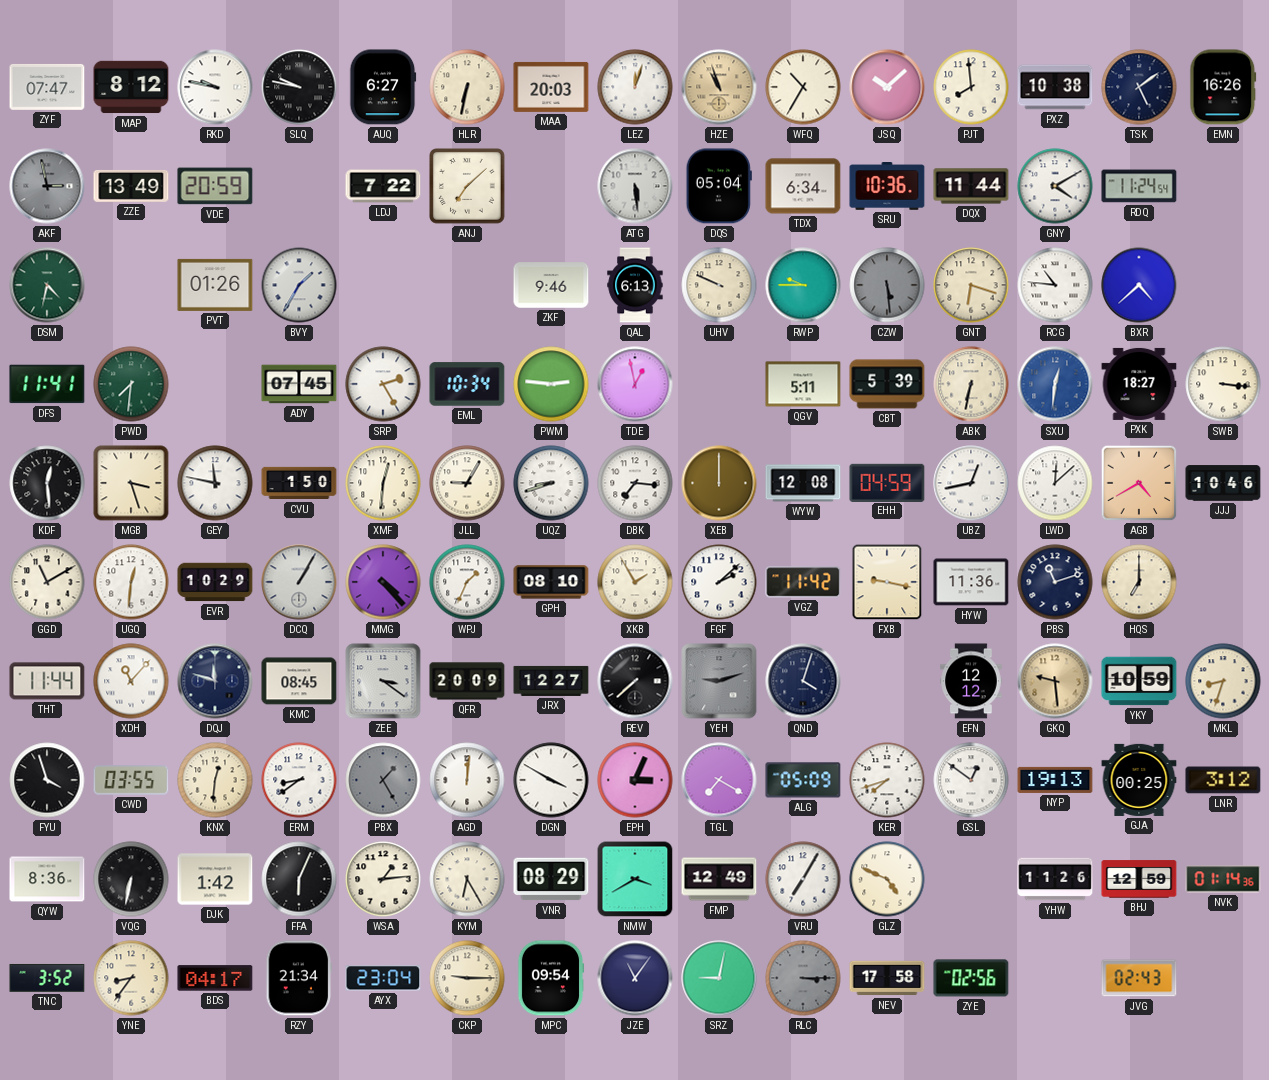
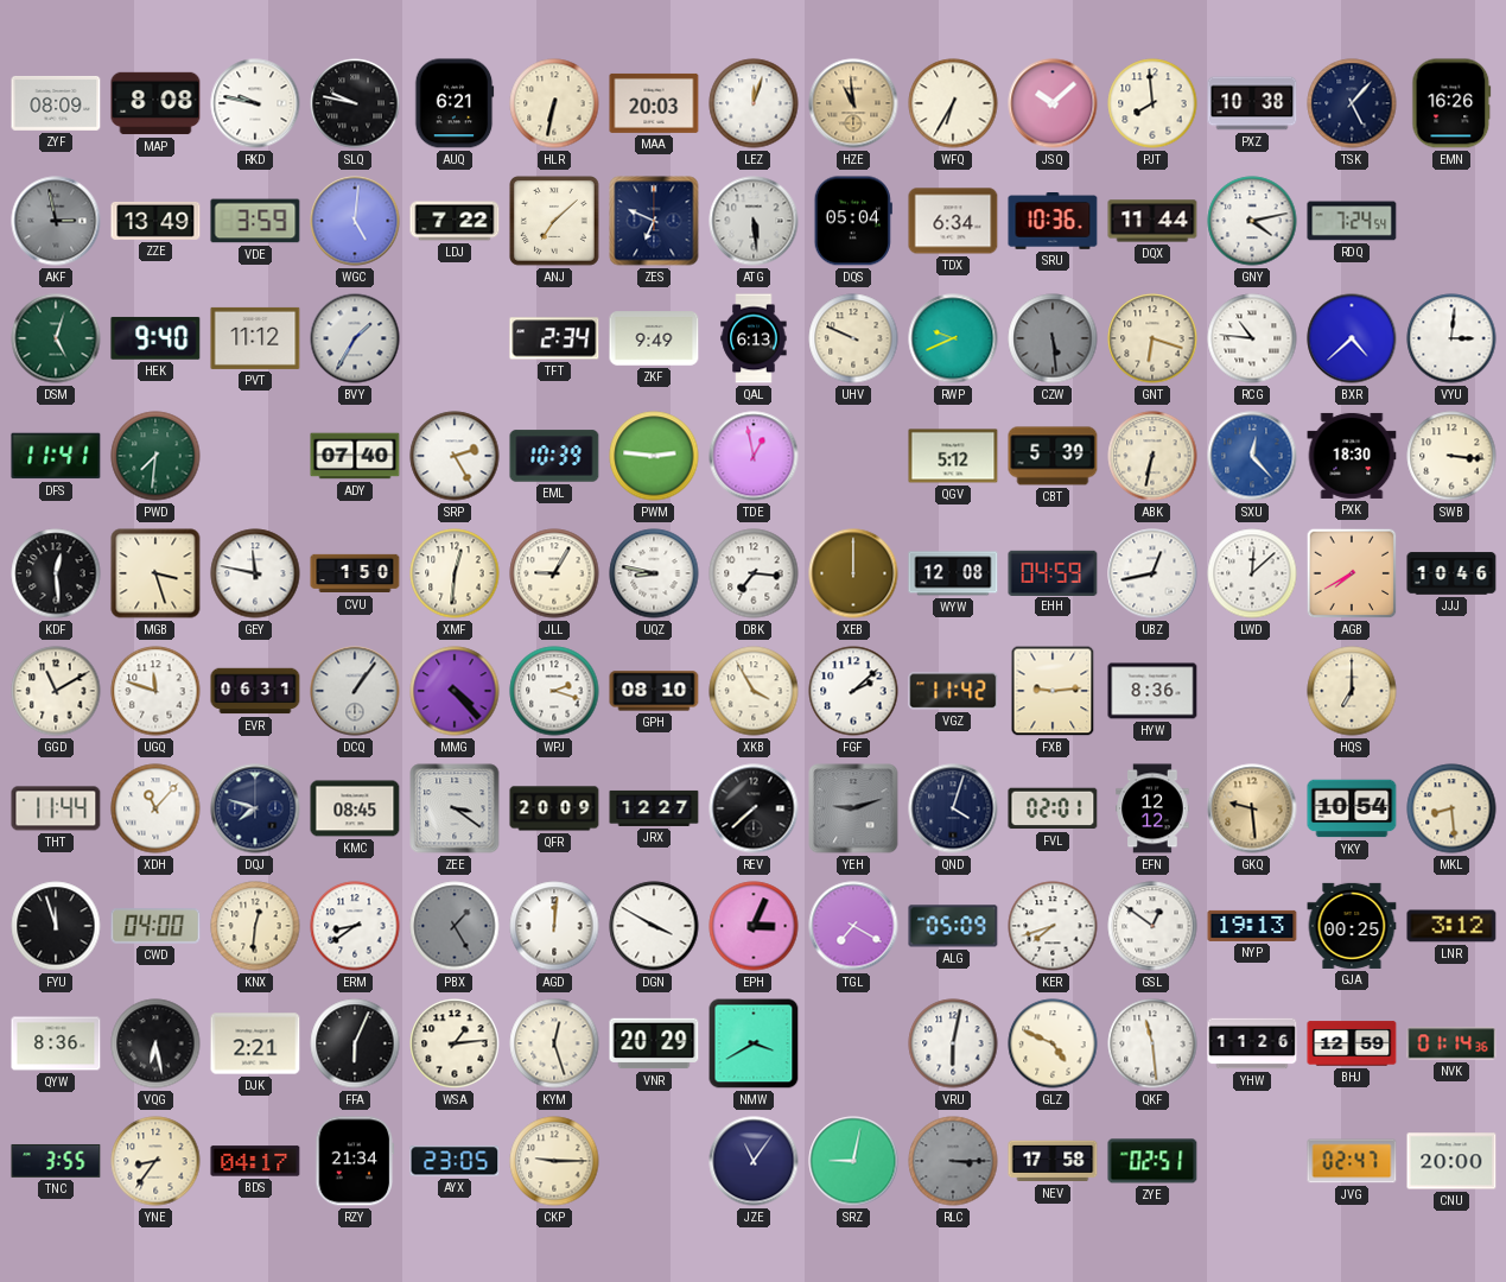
ZYF: 07:47 -> 08:09 (56, 103)
MAP: 8:12 -> 8:08 (155, 103)
AUQ: 6:27 -> 6:21 (455, 103)
HZE: 10:57 -> 10:59 (853, 103)
WFQ: 10:35 -> 6:35 (953, 103)
TSK: 5:09 -> 5:07 (1352, 103)
VDE: 20:59 -> 3:59 (255, 221)
WGC: none -> 5:01 (355, 221)
ZES: none -> 6:49 (654, 221)
GNY: 4:10 -> 4:13 (1252, 221)
RDQ: 11:24 -> 7:24 (1352, 221)
DSM: 4:32 -> 5:03 (56, 338)
HEK: none -> 9:40 (155, 338)
PVT: 01:26 -> 11:12 (255, 338)
TFT: none -> 2:34 (554, 338)
ZKF: 9:46 -> 9:49 (654, 338)
RWP: 9:45 -> 9:41 (953, 338)
VYU: none -> 3:01 (1451, 338)
ADY: 07:45 -> 07:40 (355, 456)
EML: 10:34 -> 10:39 (554, 456)
QGV: 5:11 -> 5:12 (953, 456)
SXU: 12:31 -> 12:23 (1252, 456)
PXK: 18:27 -> 18:30 (1352, 456)
UQZ: 8:42 -> 8:47 (654, 573)
AGB: 4:40 -> 7:40 (1352, 573)
UGQ: 12:31 -> 11:48 (155, 691)
EVR: 10:29 -> 06:31 (255, 691)
DCQ: 1:05 -> 1:06 (355, 691)
WPJ: 1:34 -> 2:18 (554, 691)
XKB: 1:55 -> 3:55 (754, 691)
FXB: 9:17 -> 9:14 (1053, 691)
HYW: 11:36 -> 8:36 (1152, 691)
PBS: 11:12 -> none (1055, 582)
DQJ: 11:48 -> 7:48 (255, 808)
FVL: none -> 02:01 (1053, 808)
YKY: 10:59 -> 10:54 (1352, 808)
MKL: 8:33 -> 8:29 (1451, 808)
FYU: 3:57 -> 11:57 (56, 926)
CWD: 03:55 -> 04:00 (155, 926)
VQG: 6:32 -> 6:28 (155, 1043)
DJK: 1:42 -> 2:21 (255, 1043)
KYM: 6:25 -> 12:27 (554, 1043)
VNR: 08:29 -> 20:29 (654, 1043)
FMP: 12:49 -> none (719, 879)
VRU: 7:05 -> 6:02 (953, 1043)
QKF: none -> 11:29 (1152, 1043)
TNC: 3:52 -> 3:55 (56, 1161)
AYX: 23:04 -> 23:05 (455, 1161)
MPC: 09:54 -> none (551, 978)
ZYE: 02:56 -> 02:51 (1152, 1161)
JVG: 02:43 -> 02:47 (1352, 1161)
CNU: none -> 20:00 (1451, 1161)
